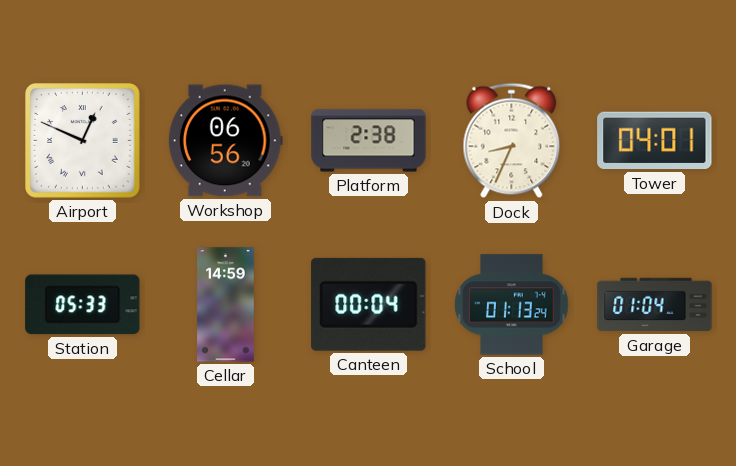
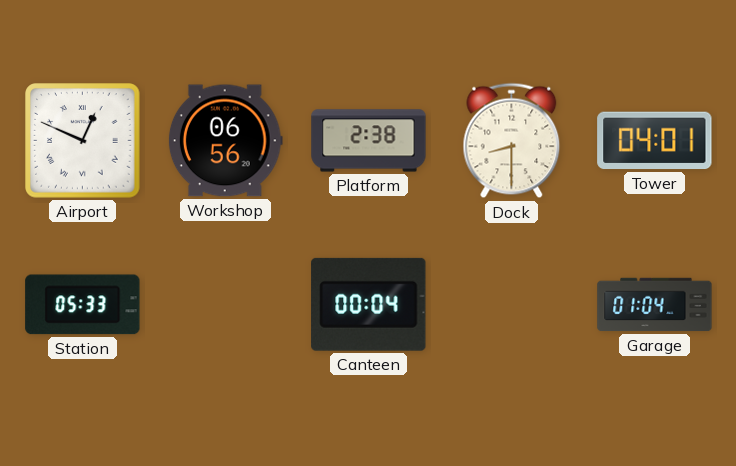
Dock: 8:34 -> 8:30 (512, 141)
Cellar: 14:59 -> none (226, 305)
School: 01:13 -> none (512, 305)
